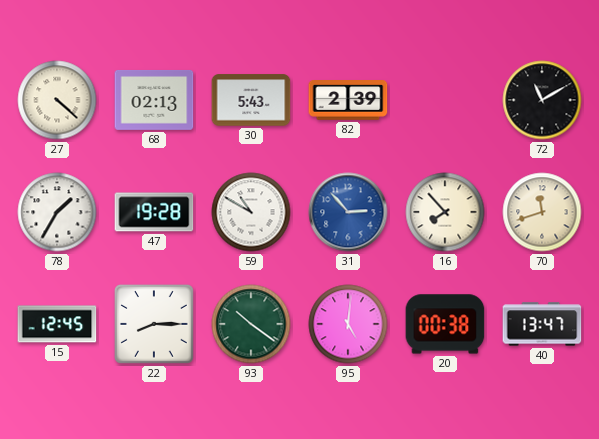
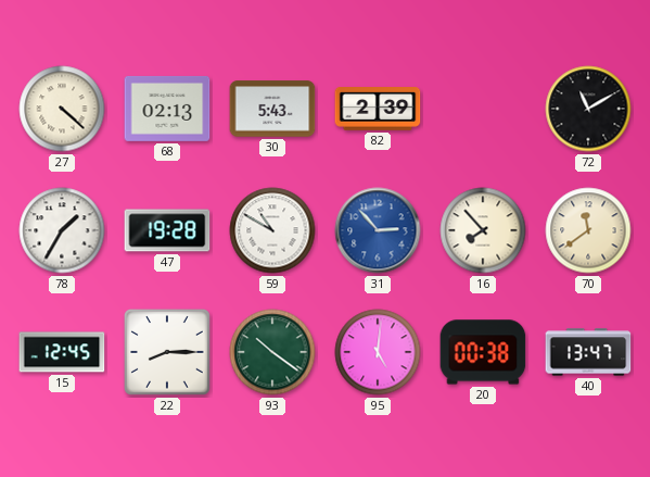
70: 11:42 -> 11:39 (588, 230)
